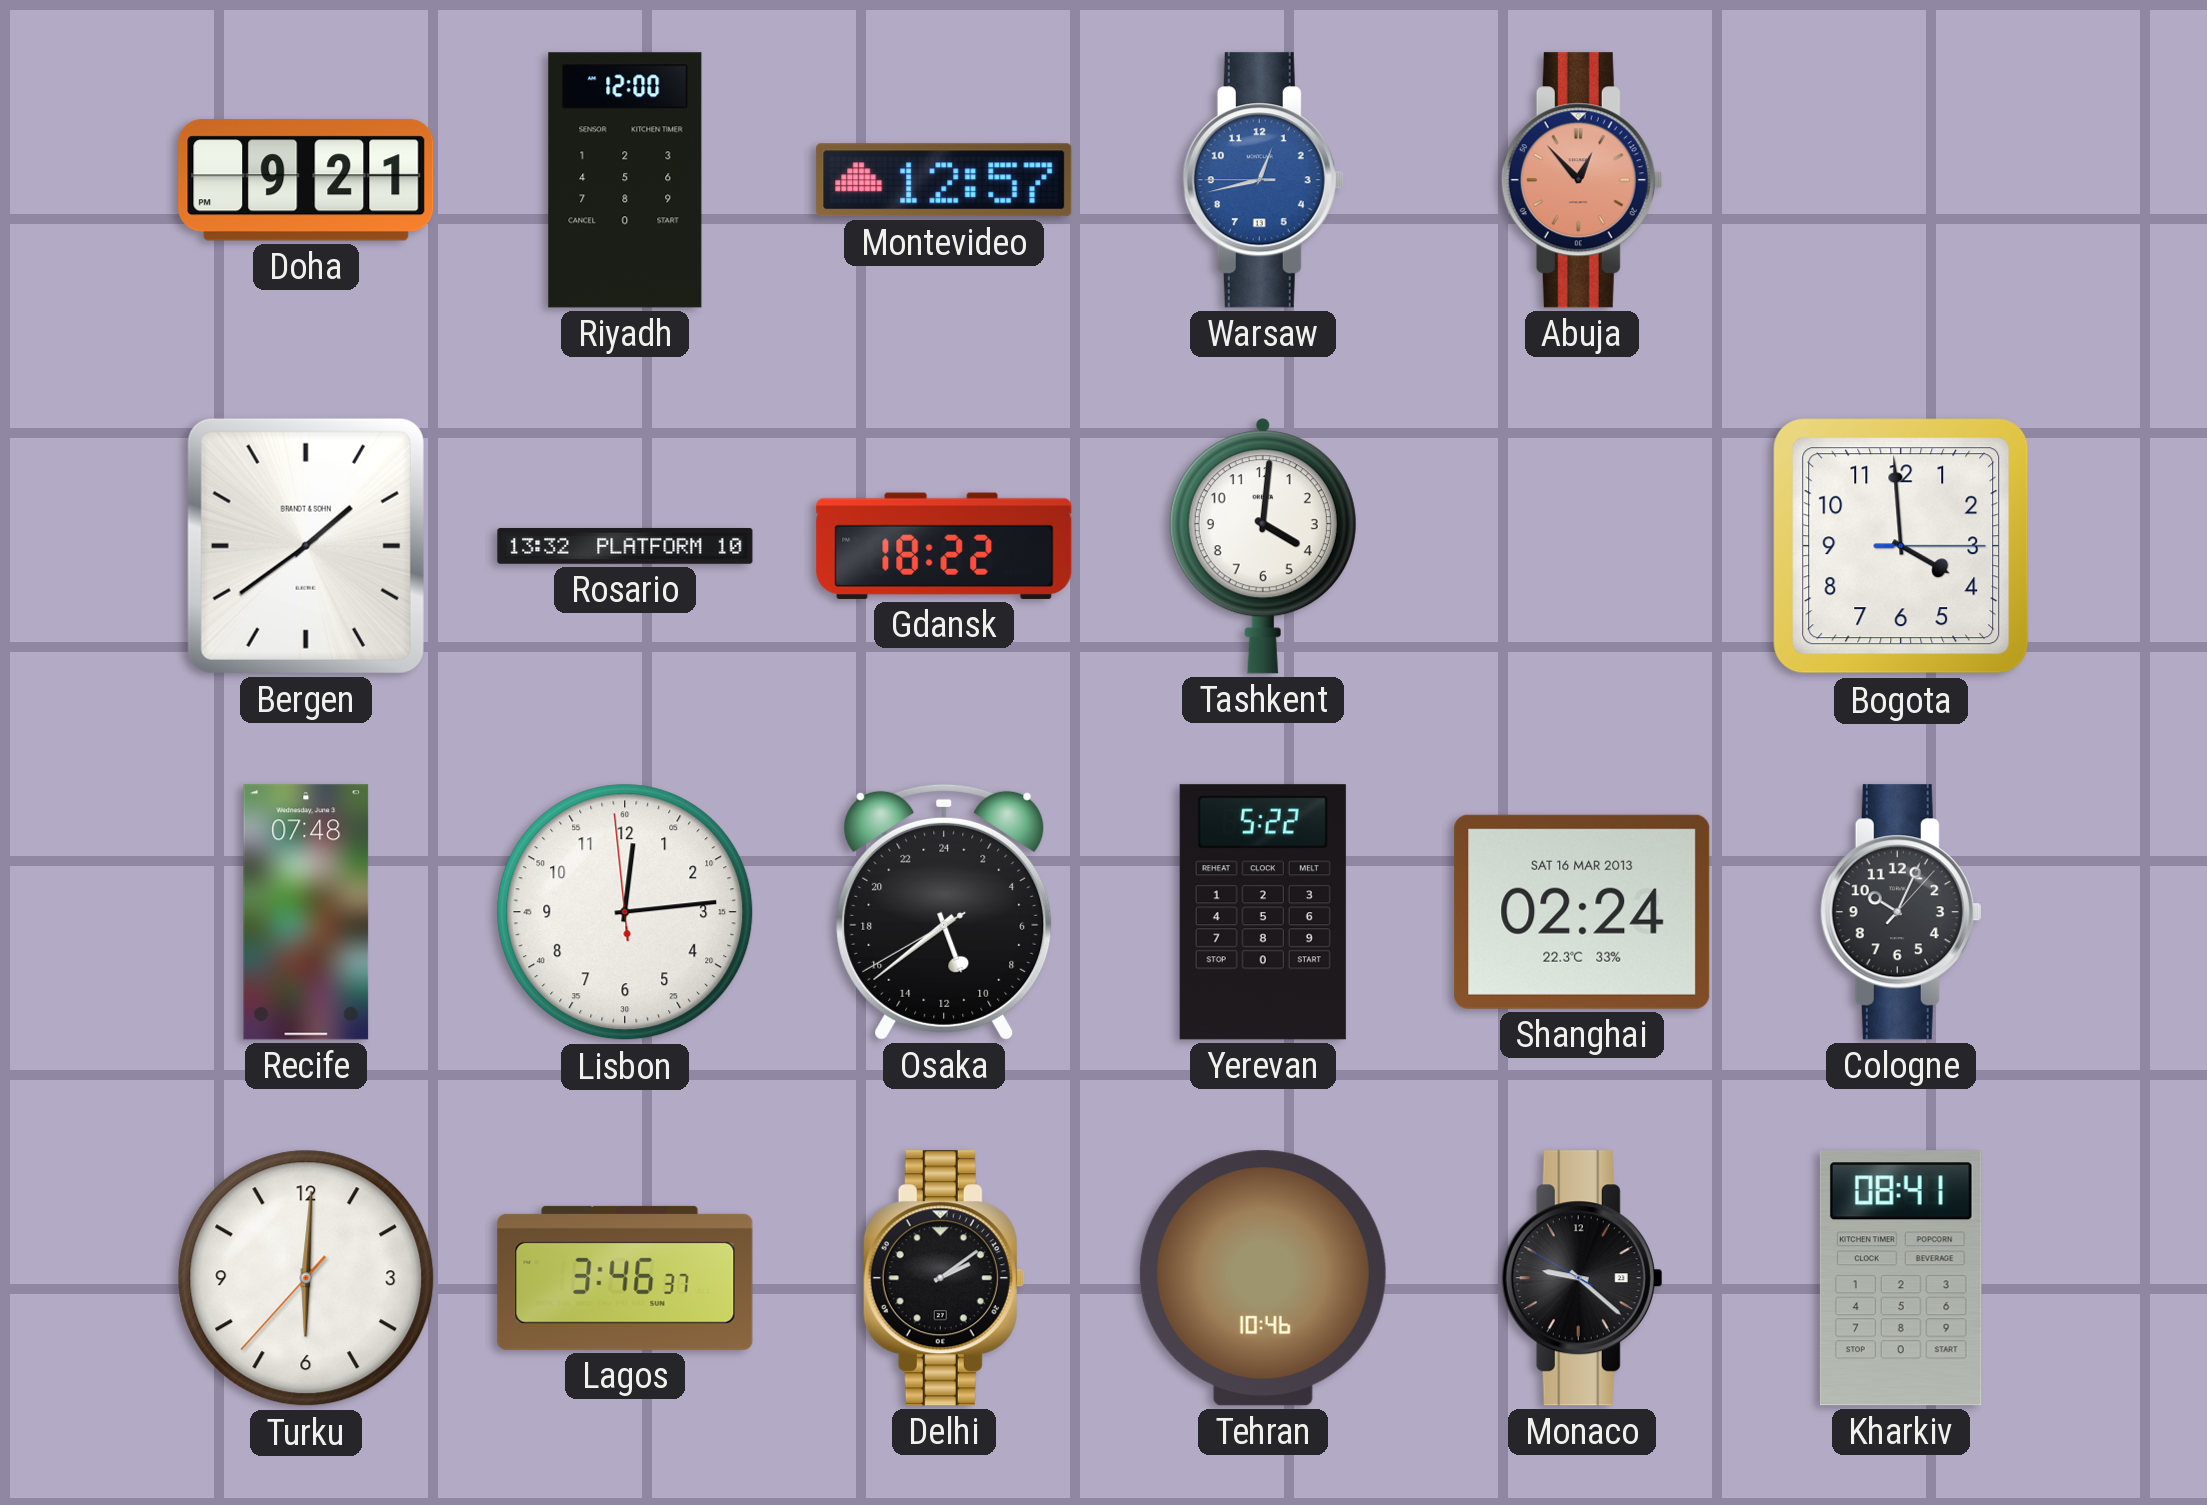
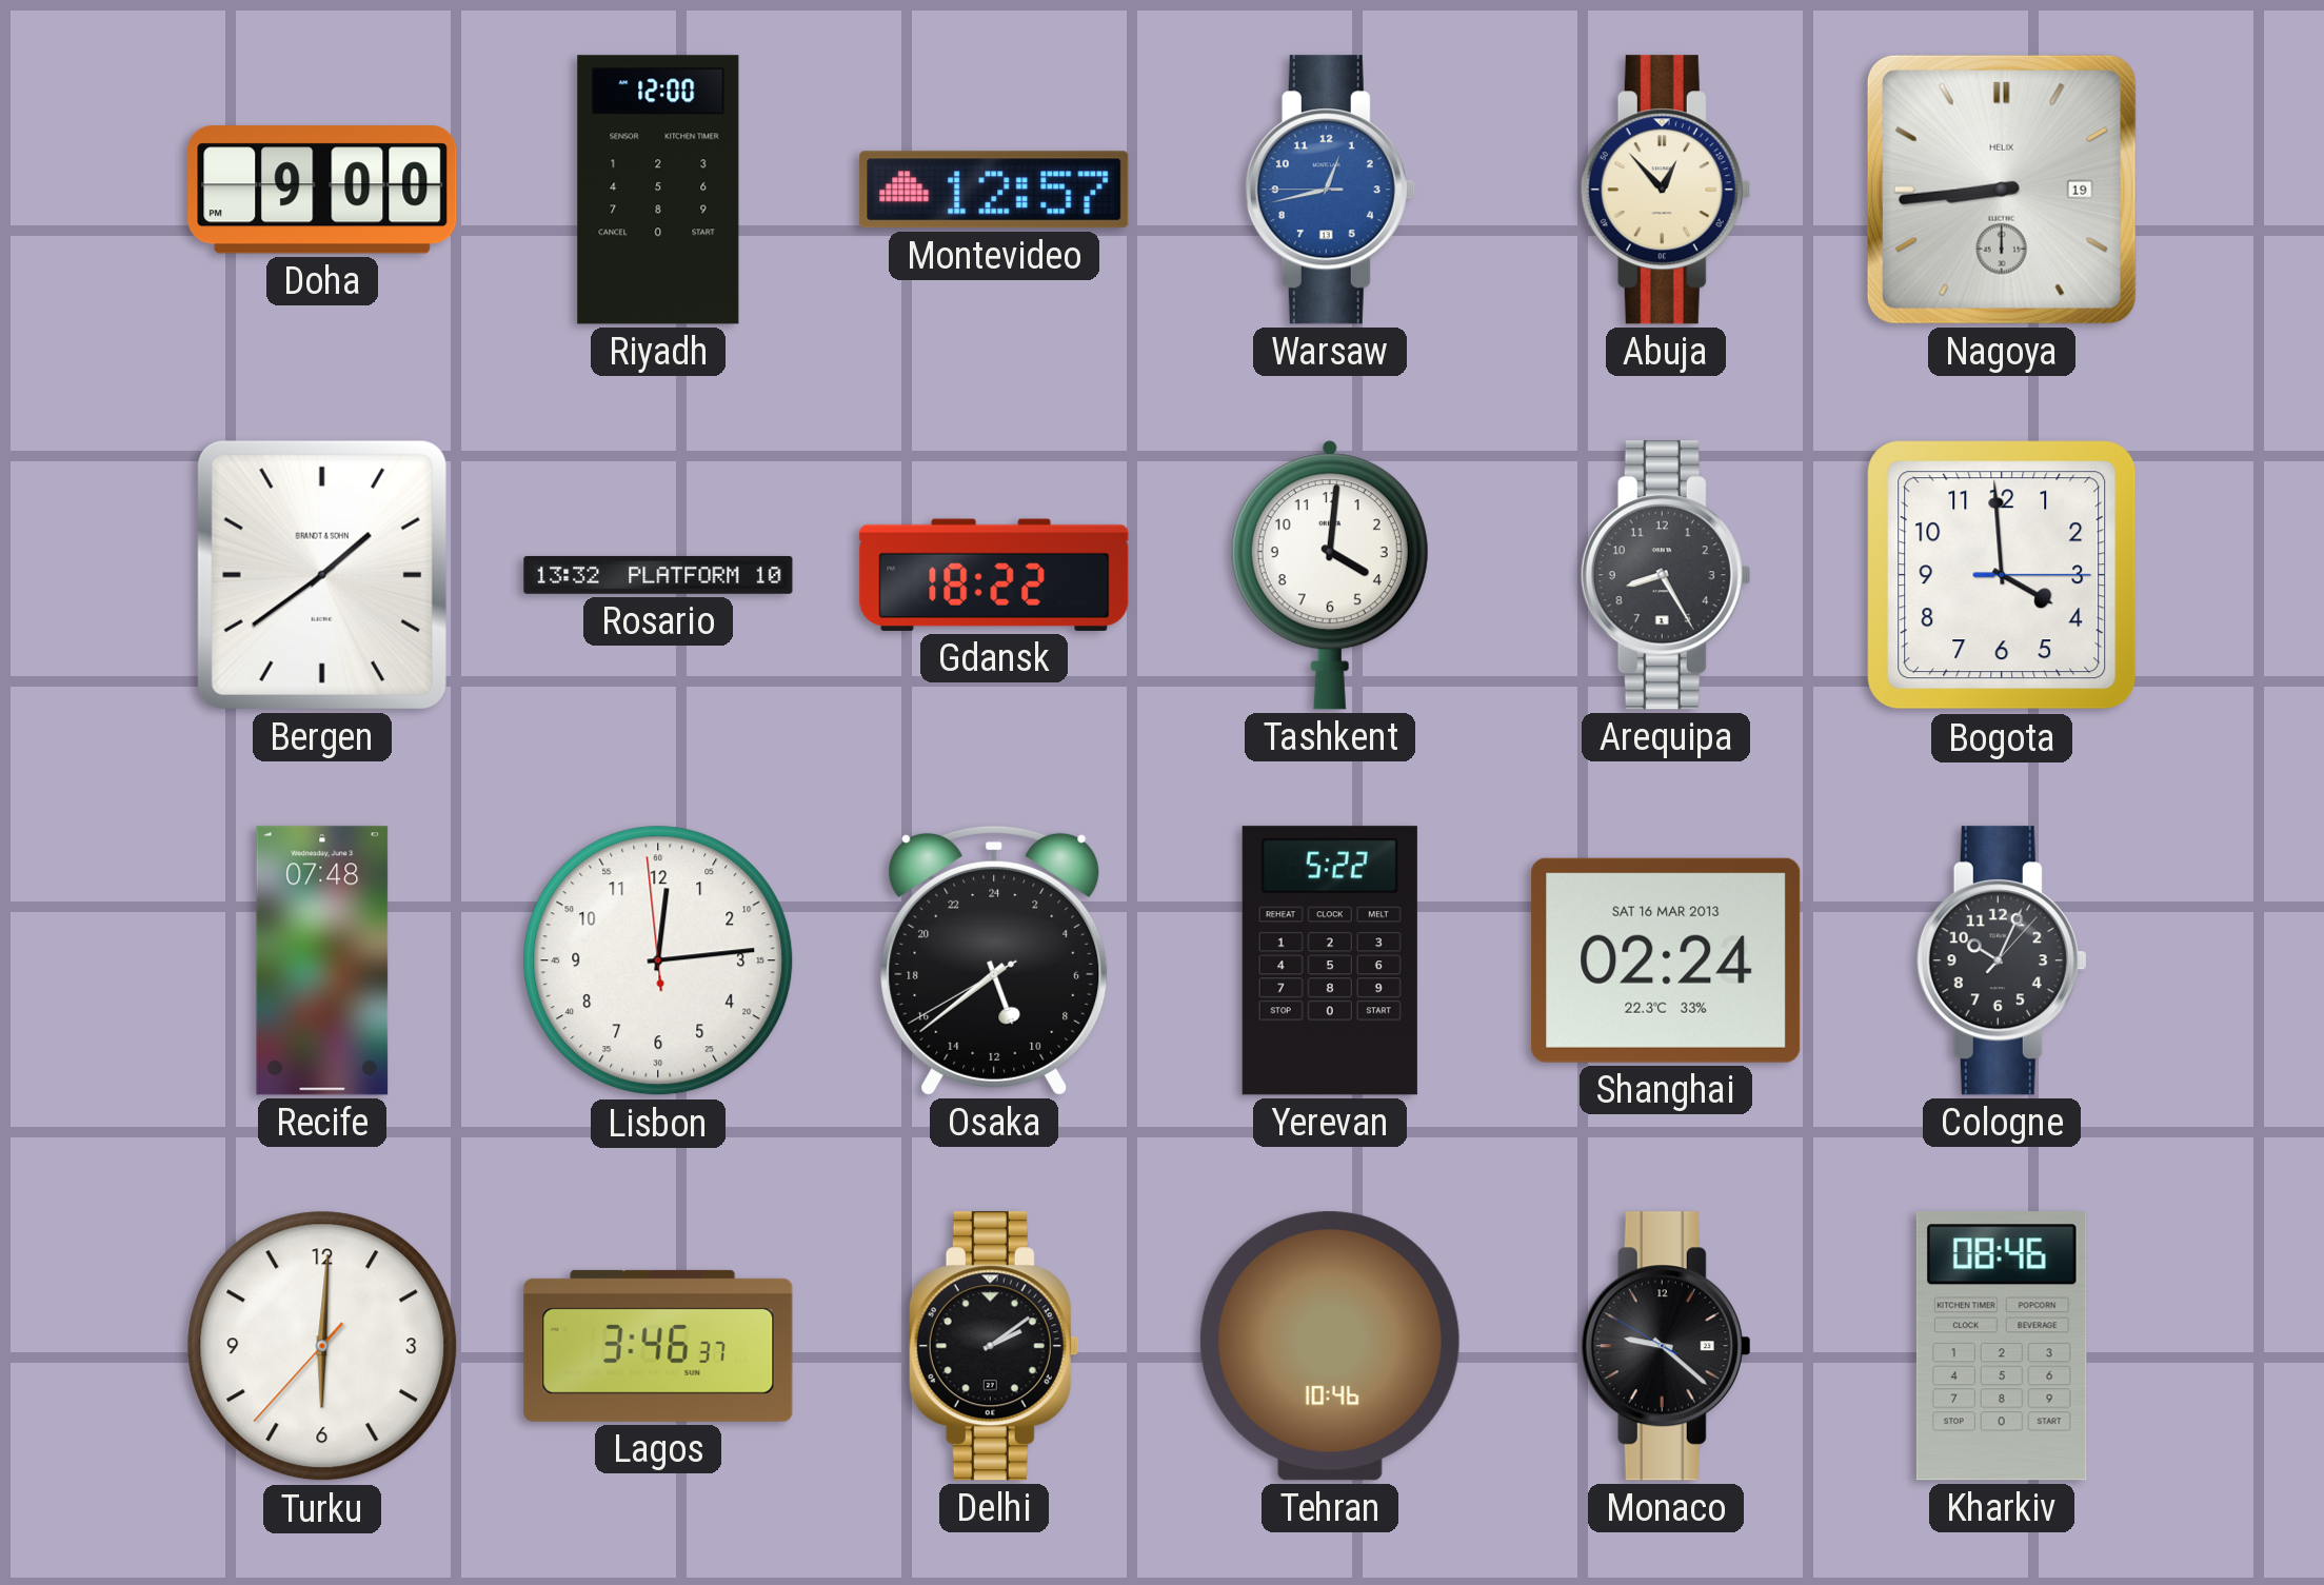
Doha: 9:21 -> 9:00 (322, 190)
Abuja dial: salmon -> cream (1666, 190)
Nagoya: none -> 8:44 (2002, 190)
Arequipa: none -> 8:25 (1666, 575)
Kharkiv: 08:41 -> 08:46 (2002, 1346)
